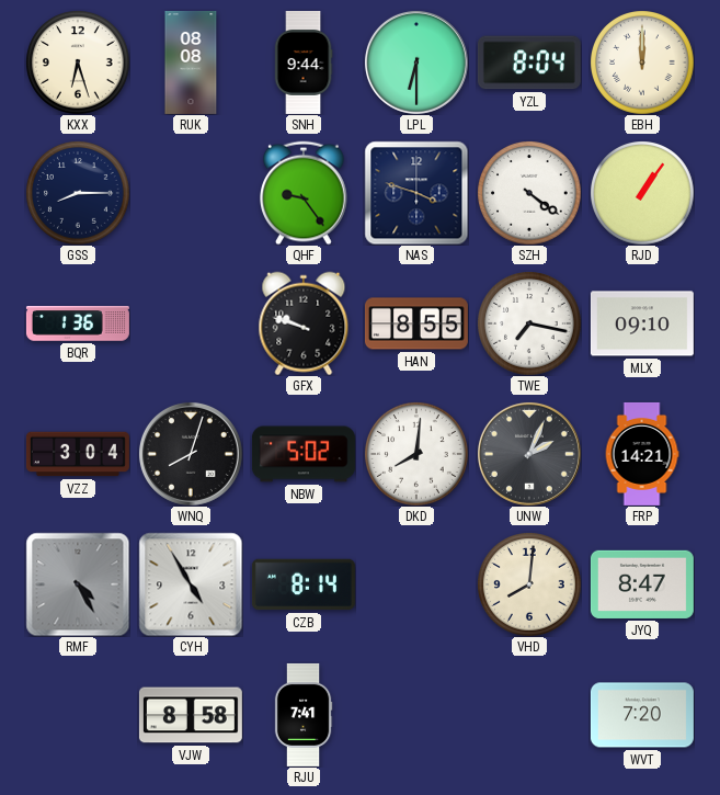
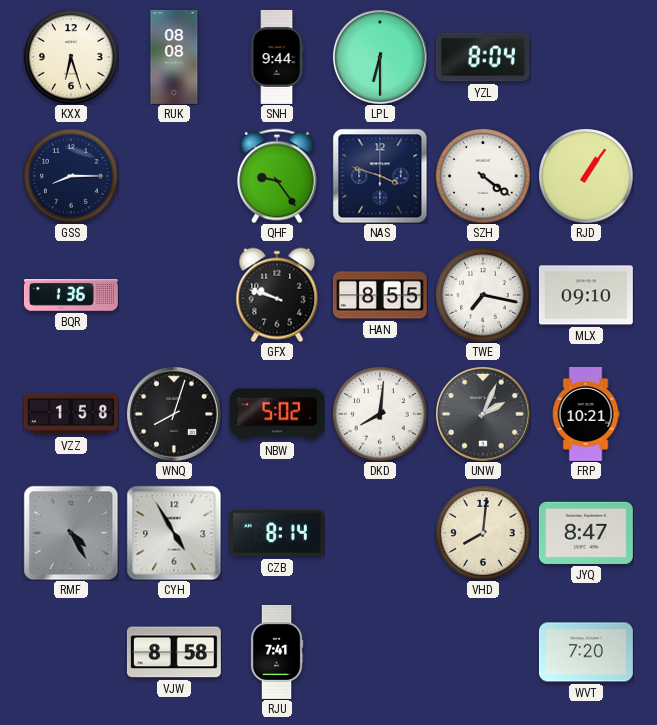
EBH: 12:00 -> none (642, 63)
VZZ: 3:04 -> 1:58 (71, 414)
FRP: 14:21 -> 10:21 (586, 414)
